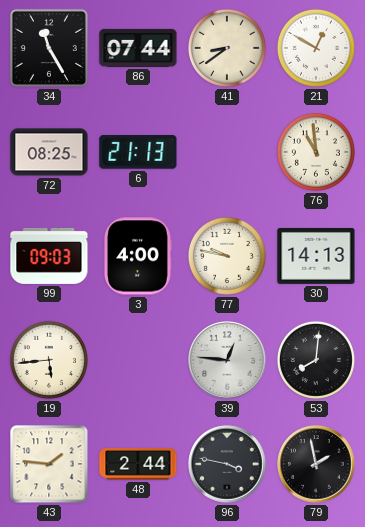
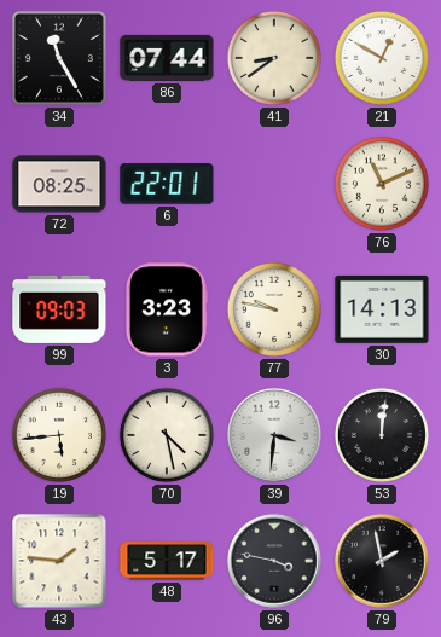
6: 21:13 -> 22:01 (167, 184)
76: 10:59 -> 11:11 (382, 184)
3: 4:00 -> 3:23 (166, 309)
70: none -> 4:28 (167, 435)
39: 12:46 -> 3:31 (274, 435)
53: 8:01 -> 12:01 (382, 435)
48: 2:44 -> 5:17 (167, 561)
